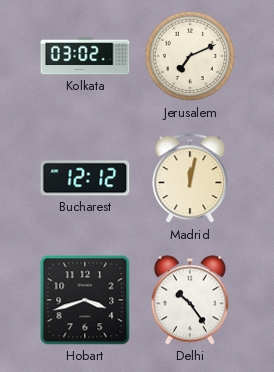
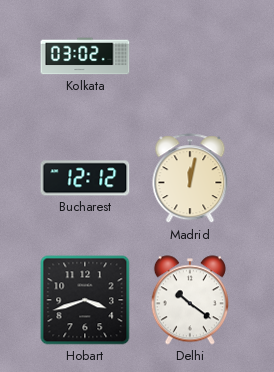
Jerusalem: 7:11 -> none (190, 56)
Delhi: 10:24 -> 10:21 (190, 300)
